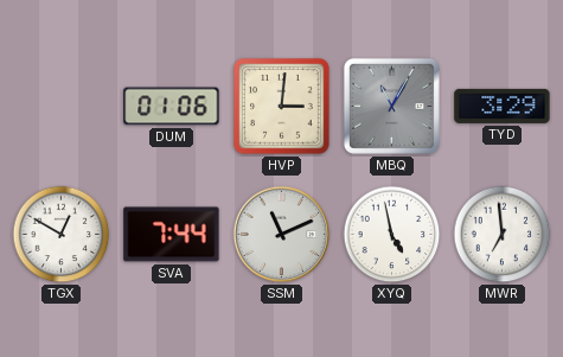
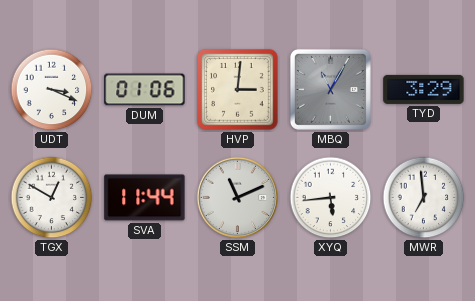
UDT: none -> 3:19 (52, 90)
SVA: 7:44 -> 11:44 (145, 198)
XYQ: 4:58 -> 5:44 (331, 198)
